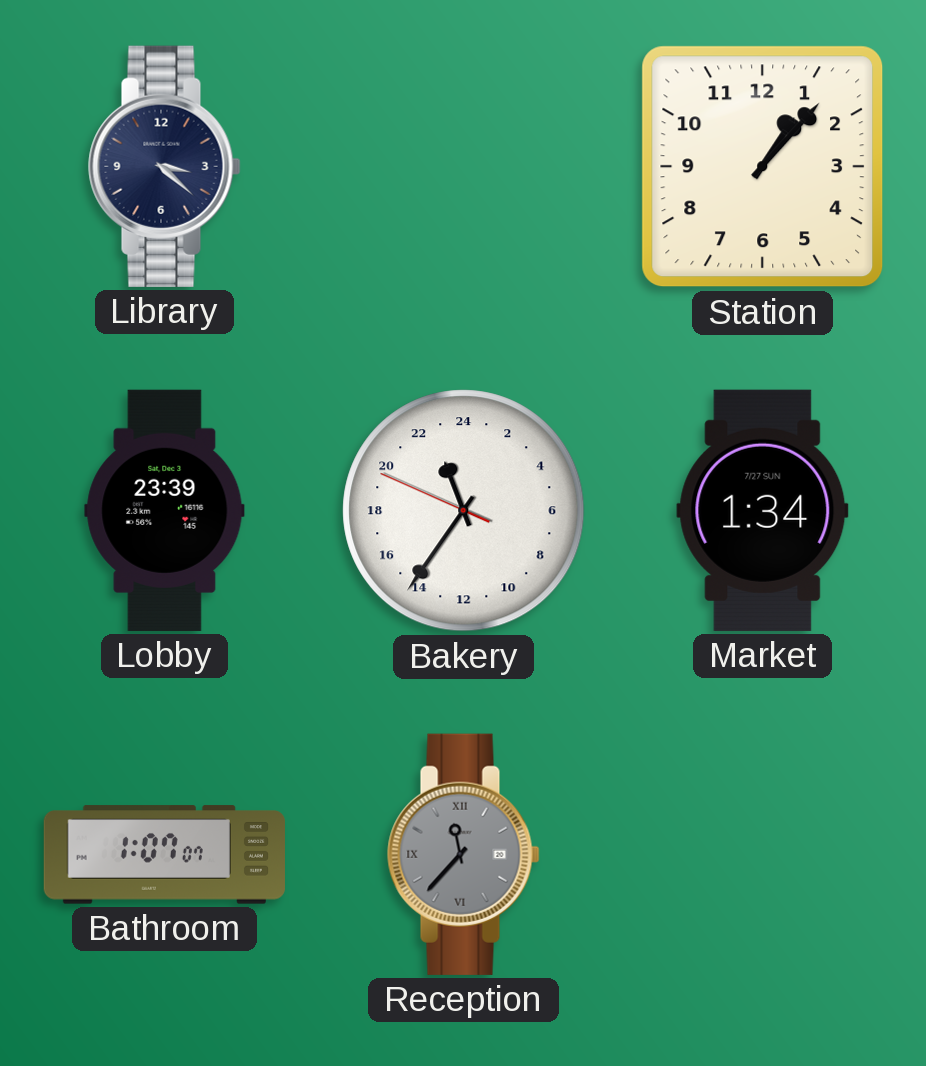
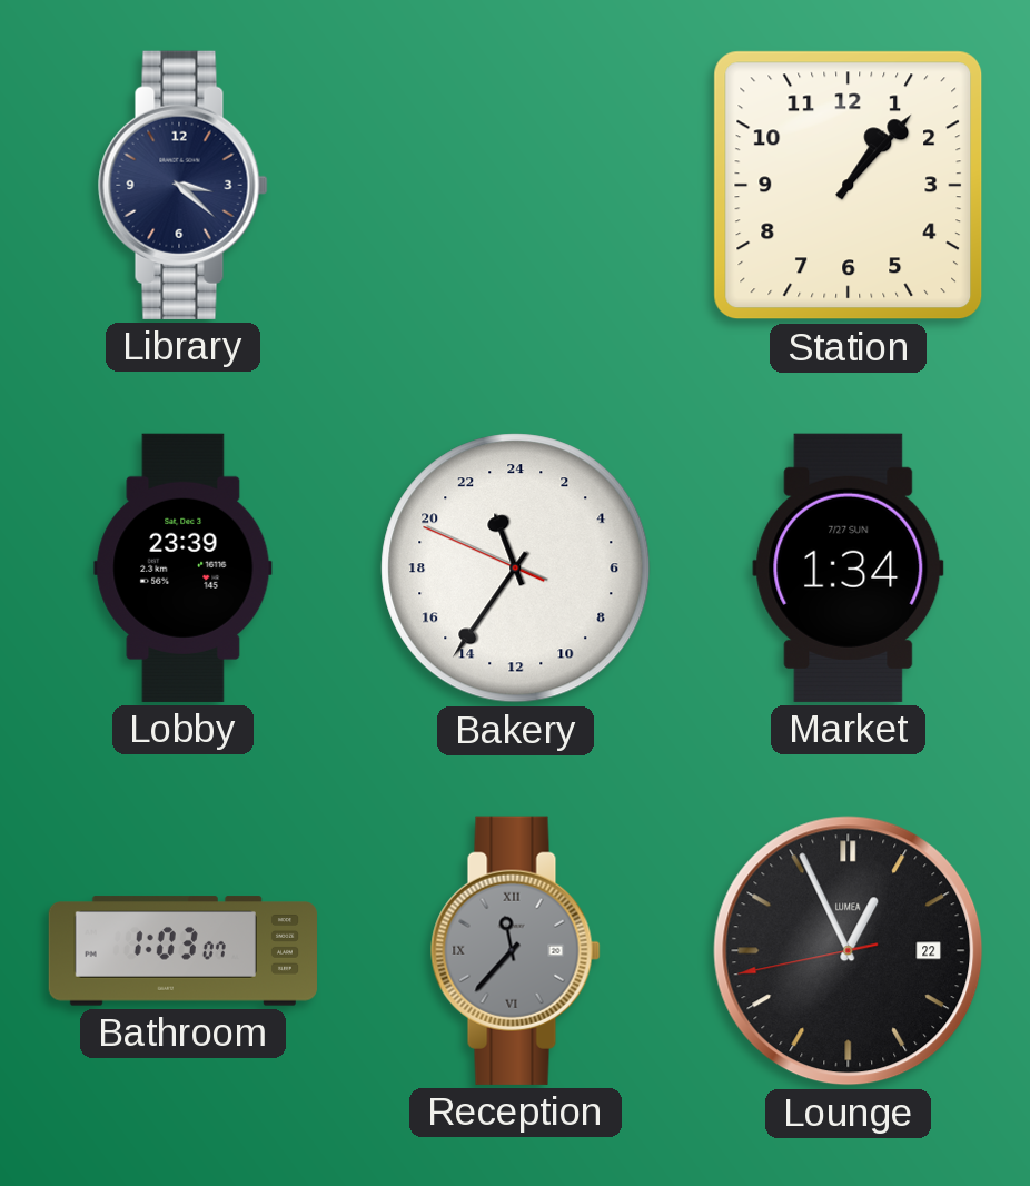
Bathroom: 1:07 -> 1:03 (182, 951)
Lounge: none -> 12:55 (849, 951)
